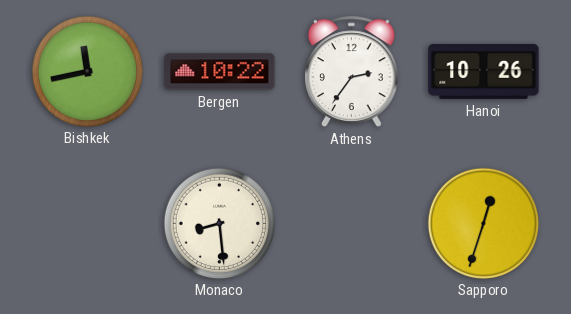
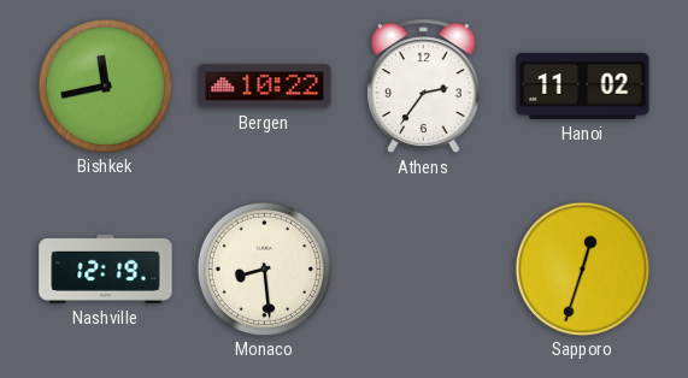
Hanoi: 10:26 -> 11:02 (583, 85)
Nashville: none -> 12:19 (106, 268)
